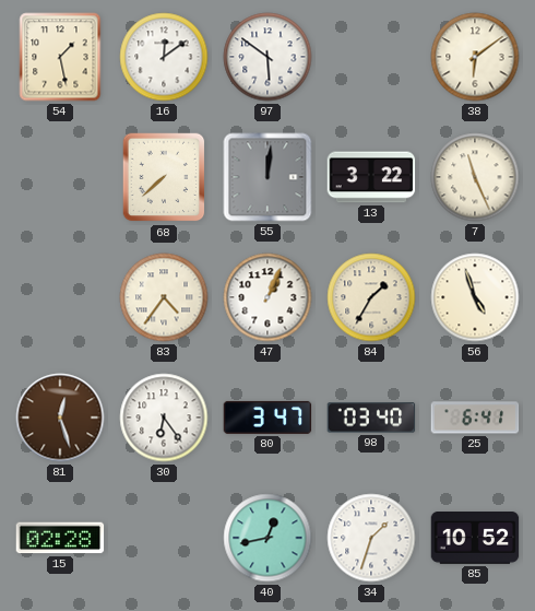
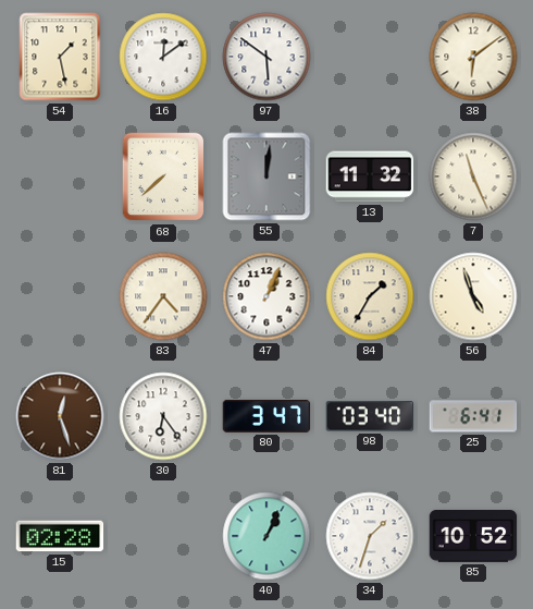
13: 3:22 -> 11:32 (370, 176)
40: 12:43 -> 1:04 (266, 536)
